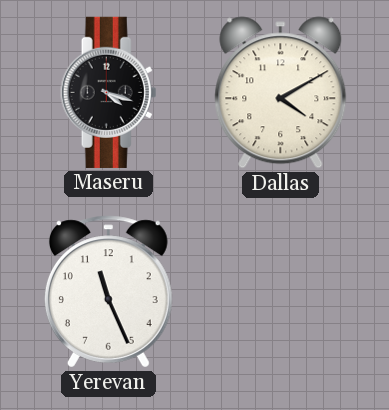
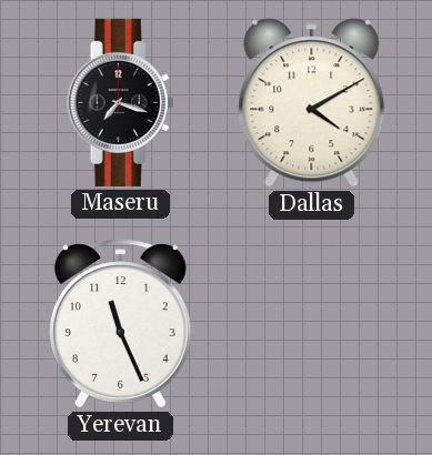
Maseru: 4:18 -> 7:18 (121, 102)
